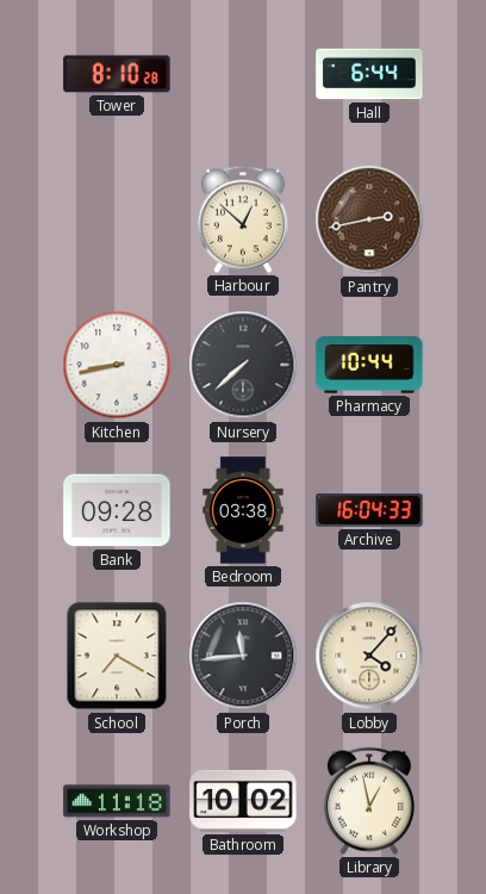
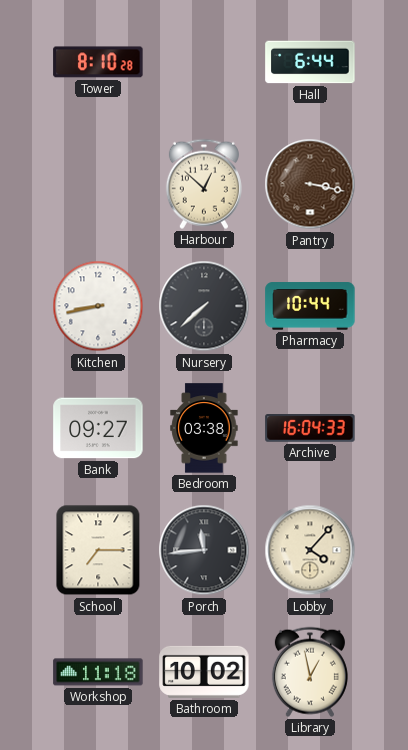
Pantry: 2:43 -> 3:17 (310, 184)
Bank: 09:28 -> 09:27 (98, 428)
School: 7:20 -> 7:15 (98, 550)
